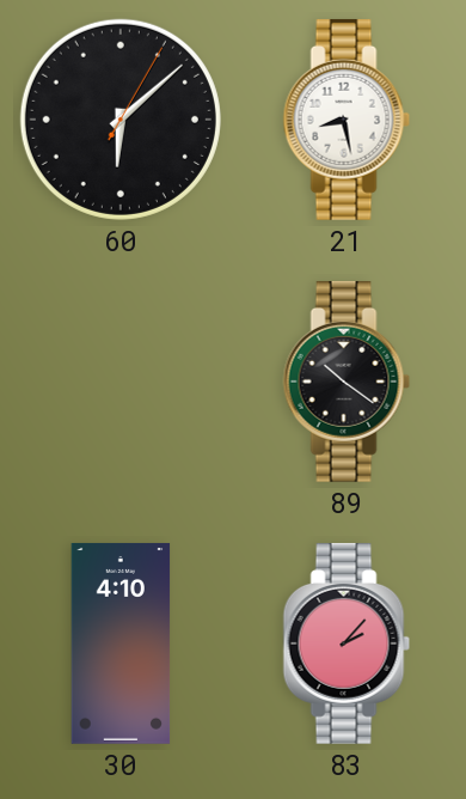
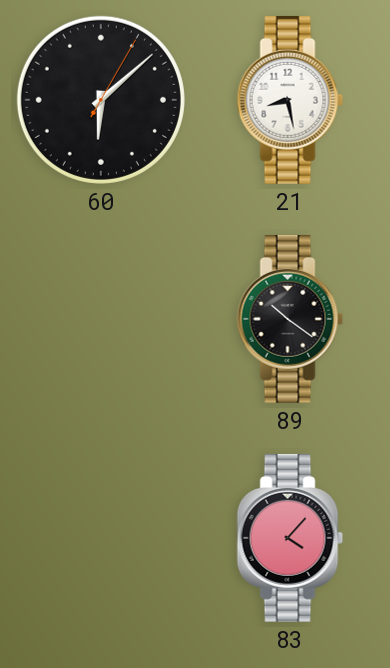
30: 4:10 -> none (121, 644)
83: 2:07 -> 4:07 (290, 538)
